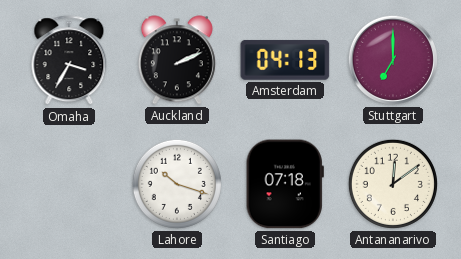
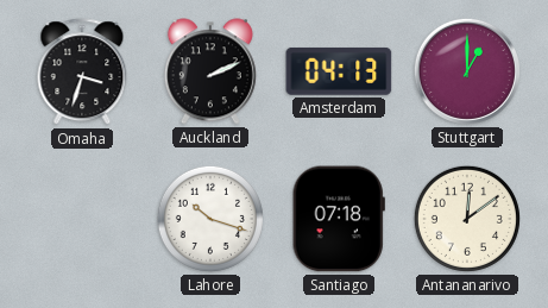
Omaha: 3:35 -> 3:33 (82, 73)
Stuttgart: 7:00 -> 1:00 (467, 71)
